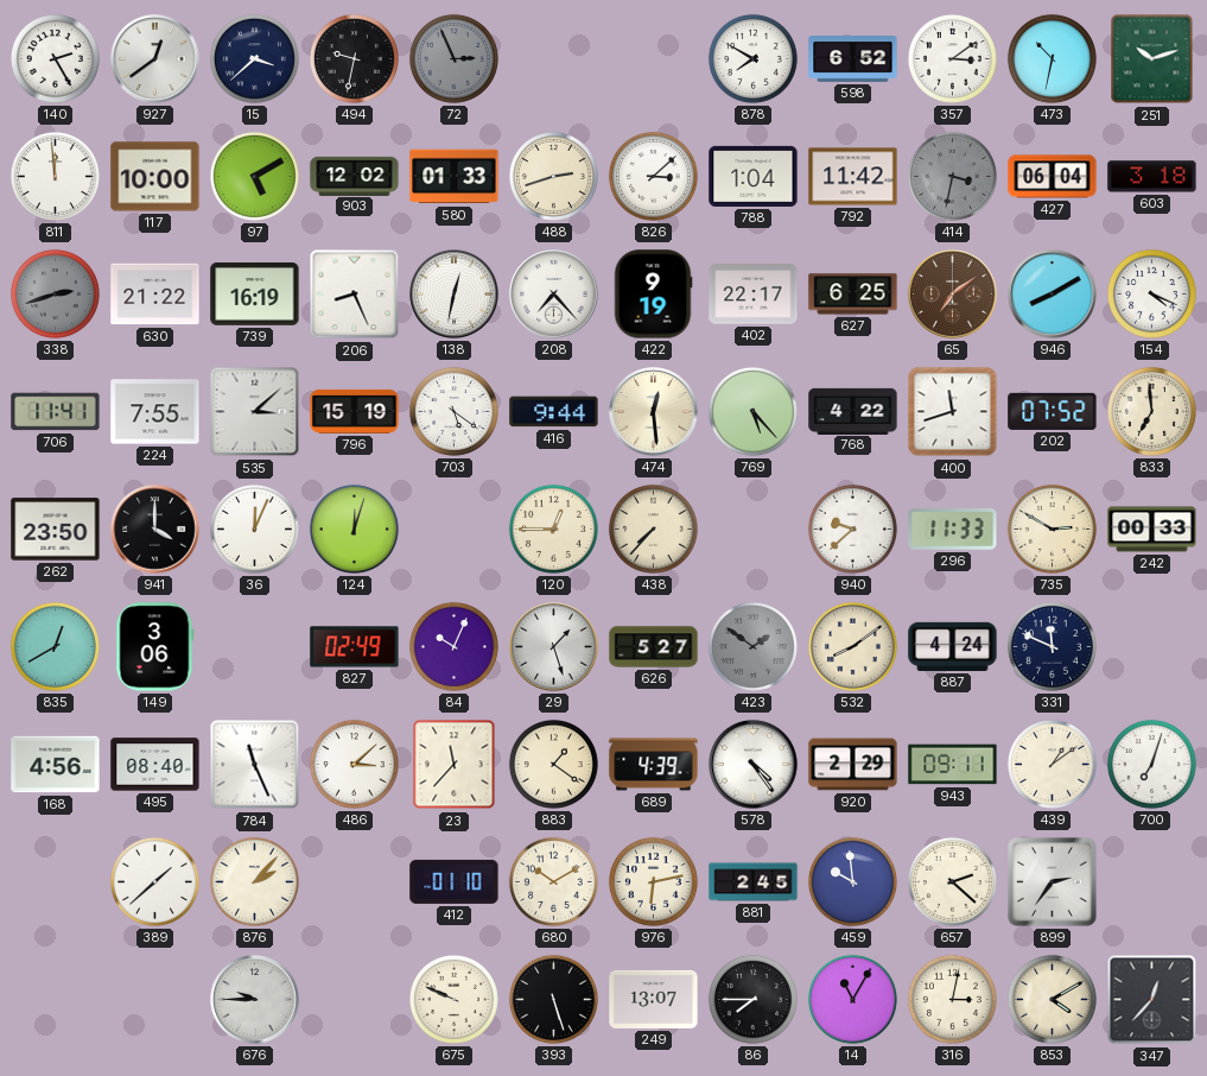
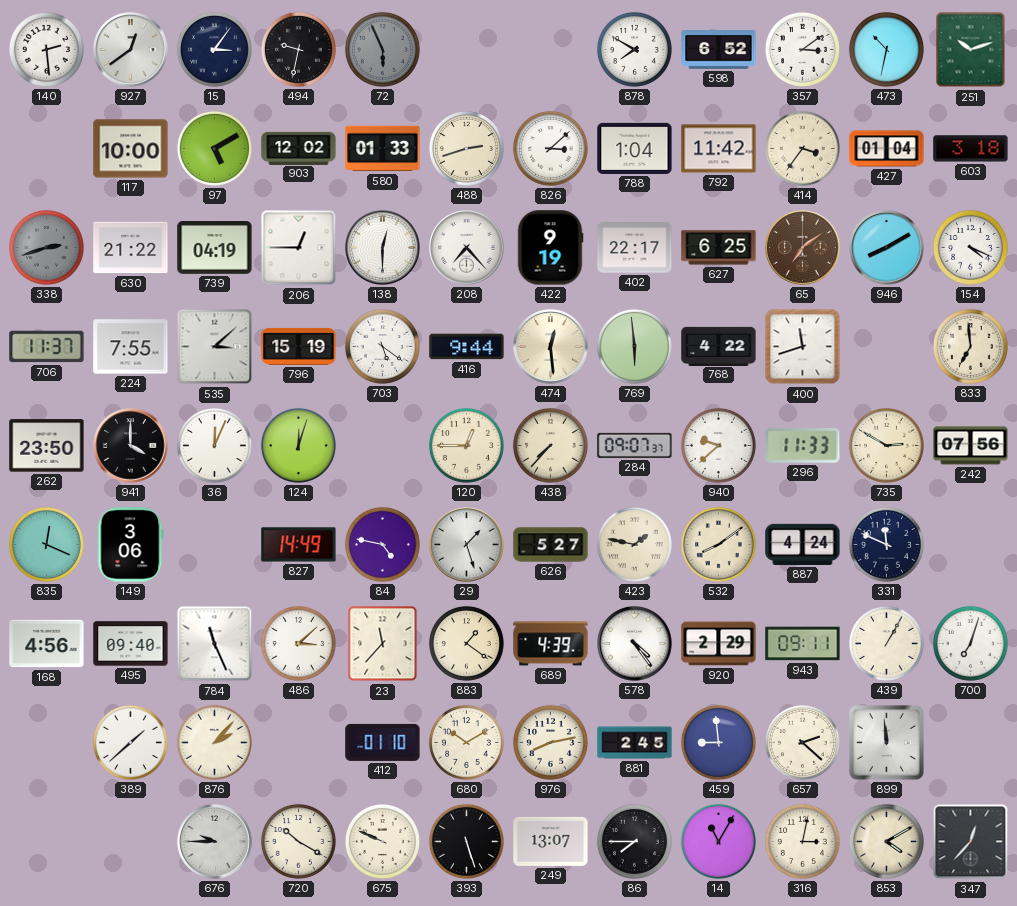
140: 2:25 -> 2:29 (46, 49)
15: 3:38 -> 3:06 (214, 49)
72: 2:56 -> 5:56 (382, 49)
811: 11:59 -> none (55, 176)
414: 3:32 -> 3:36 (802, 148)
414 dial: grey -> cream (802, 148)
427: 06:04 -> 01:04 (887, 149)
739: 16:19 -> 04:19 (215, 248)
206: 8:26 -> 12:45 (299, 248)
138: 12:32 -> 12:30 (383, 248)
706: 11:41 -> 11:37 (47, 347)
769: 5:23 -> 5:59 (634, 346)
202: 07:52 -> none (1053, 411)
284: none -> 09:07 (635, 445)
242: 00:33 -> 07:56 (971, 446)
835: 12:40 -> 12:19 (46, 544)
827: 02:49 -> 14:49 (299, 545)
84: 10:04 -> 4:47 (382, 544)
423: 1:51 -> 1:47 (634, 544)
423 dial: grey -> cream (634, 544)
495: 08:40 -> 09:40 (131, 644)
439: 1:09 -> 1:05 (886, 643)
976: 6:13 -> 8:13 (550, 742)
459: 9:59 -> 8:59 (718, 742)
899: 2:36 -> 11:59 (887, 743)
720: none -> 10:20 (298, 841)
